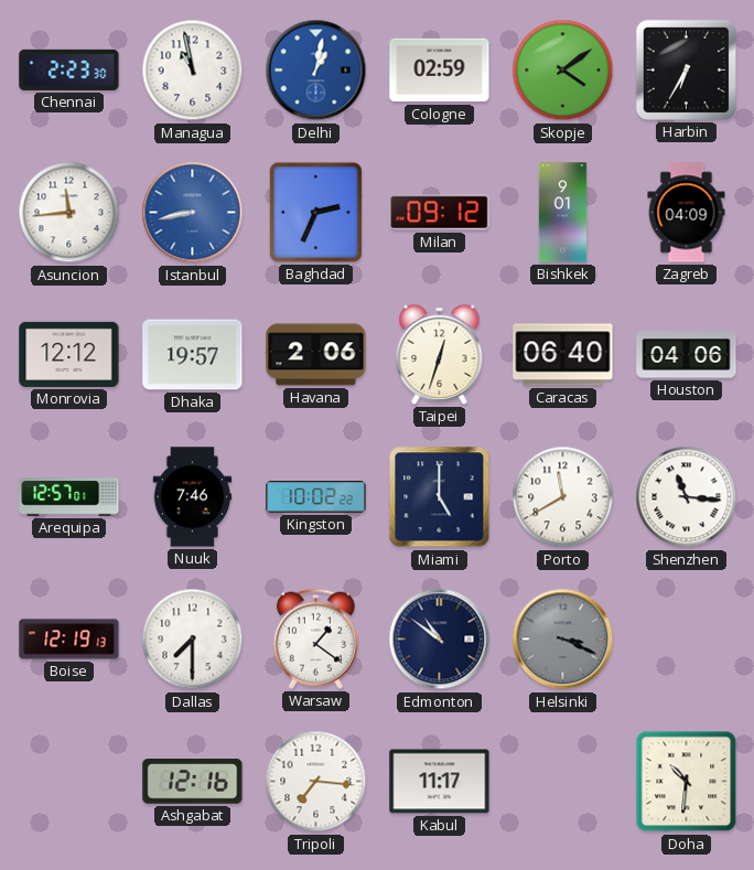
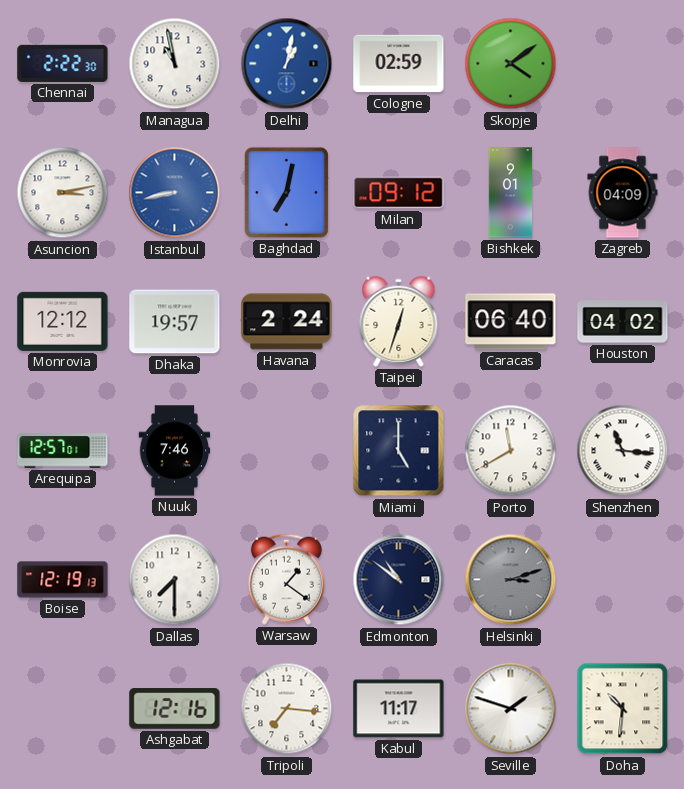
Chennai: 2:23 -> 2:22 (63, 63)
Harbin: 6:35 -> none (686, 69)
Asuncion: 11:44 -> 3:13 (63, 193)
Baghdad: 2:34 -> 7:02 (286, 192)
Havana: 2:06 -> 2:24 (287, 322)
Houston: 04:06 -> 04:02 (623, 322)
Kingston: 10:02 -> none (316, 497)
Helsinki: 3:19 -> 3:12 (511, 580)
Seville: none -> 1:48 (511, 709)
